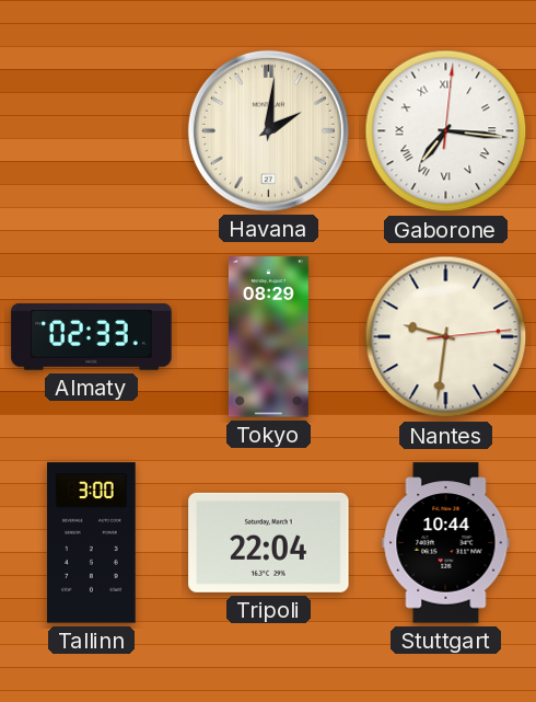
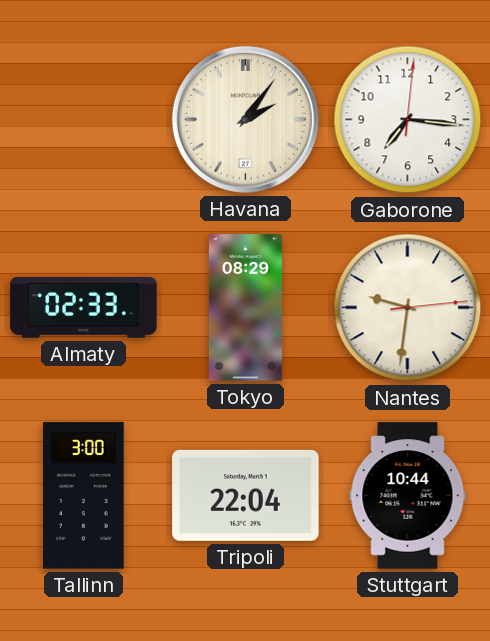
Havana: 2:01 -> 2:06 (245, 119)
Gaborone numerals: Roman -> Arabic (408, 120)
